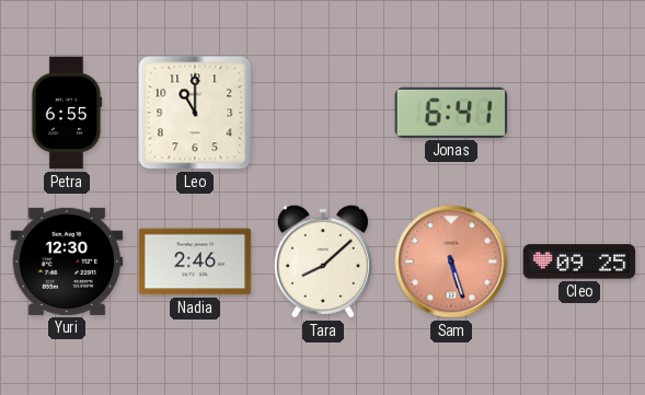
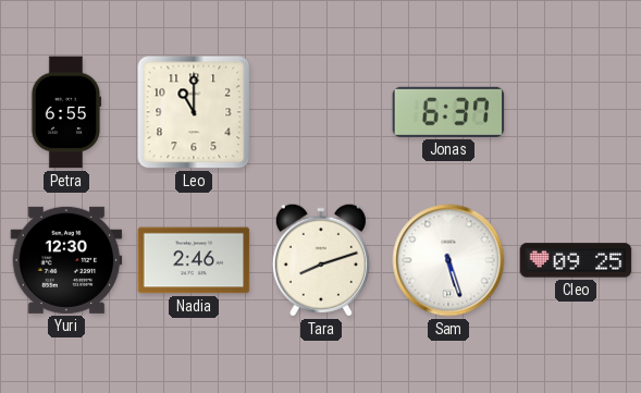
Jonas: 6:41 -> 6:37 (448, 112)
Tara: 8:08 -> 8:12 (321, 260)
Sam dial: salmon -> white (448, 260)
